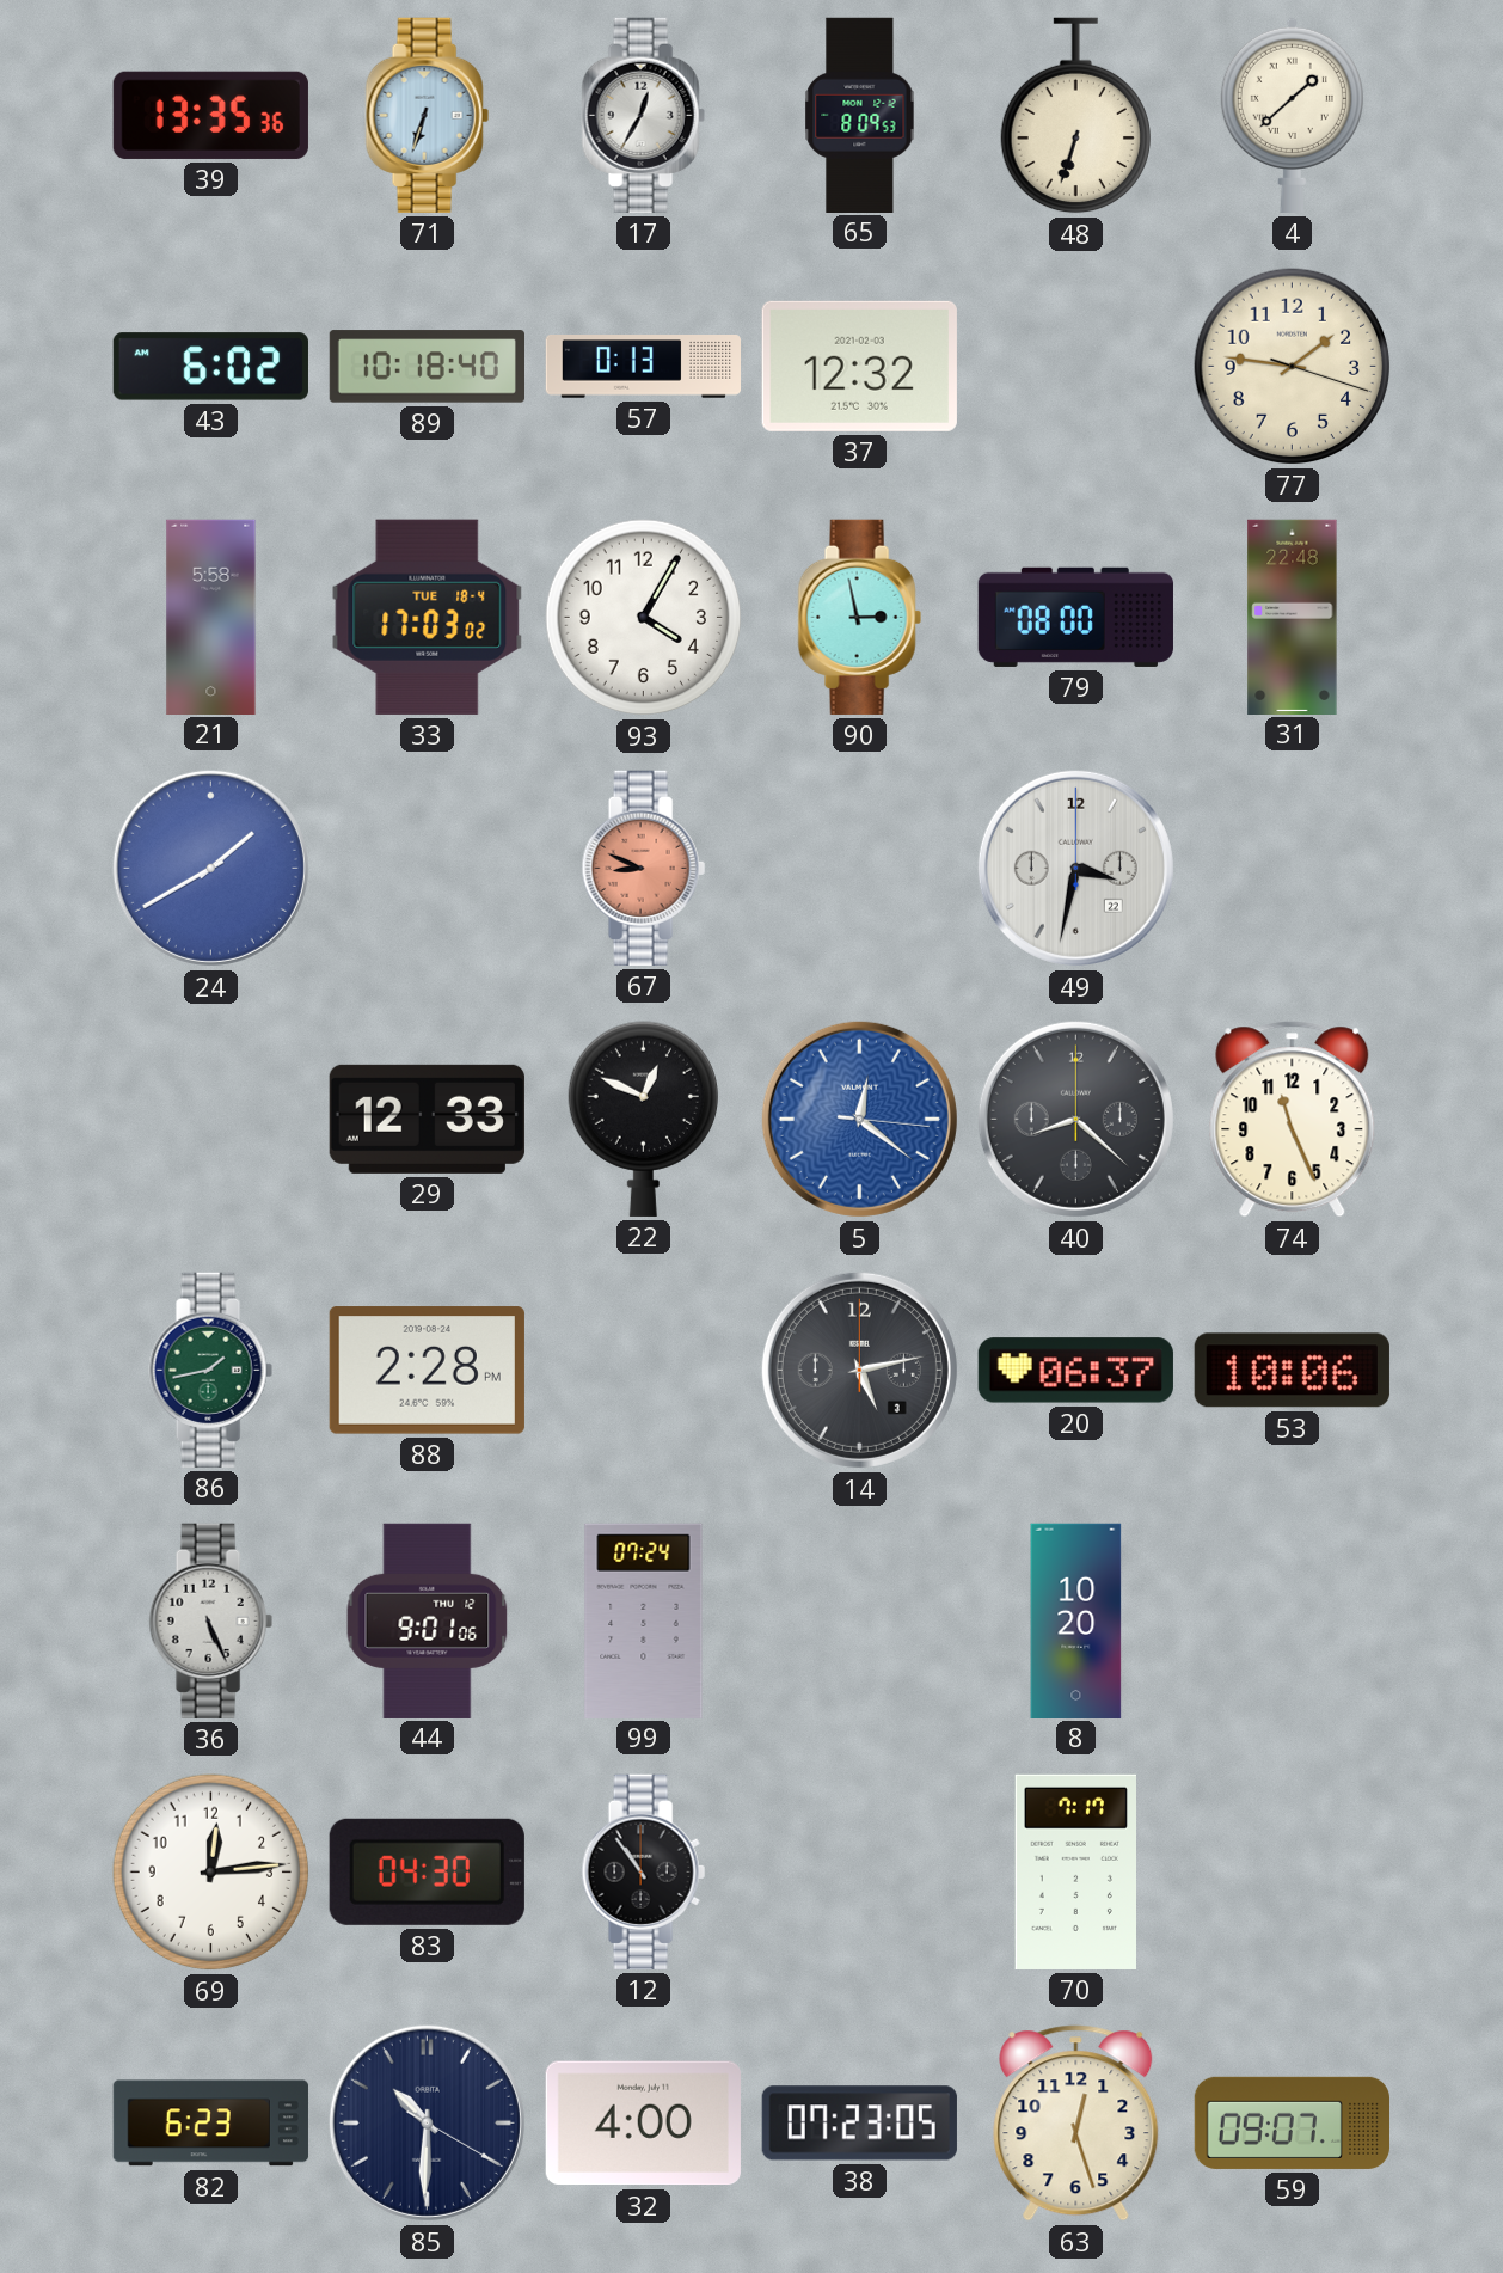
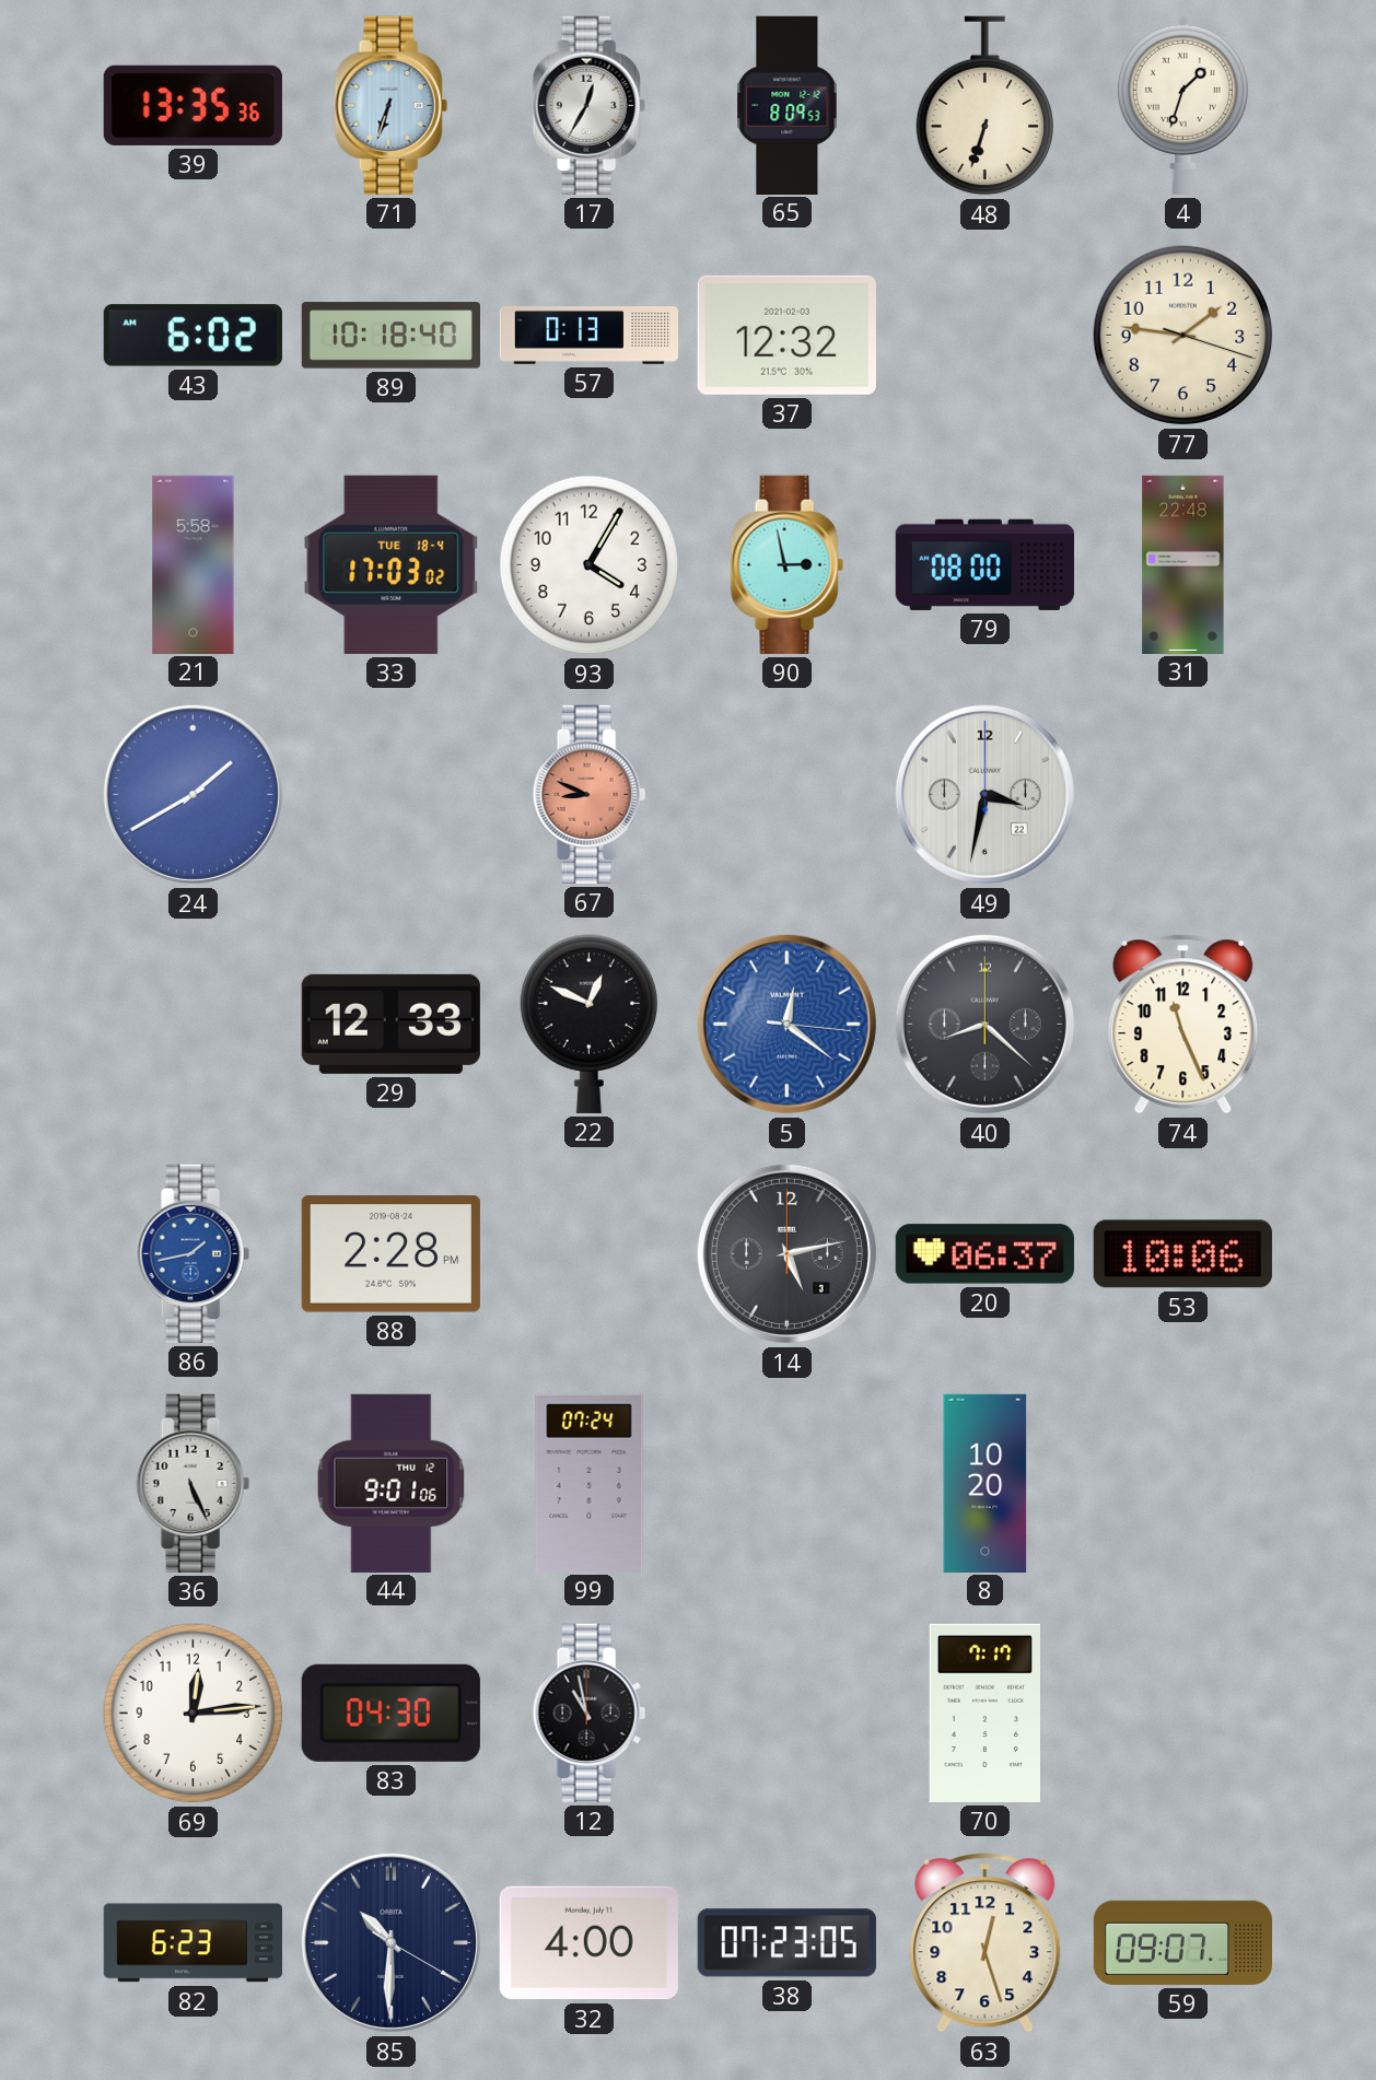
4: 1:38 -> 1:33 (1182, 105)
86 dial: green -> blue (193, 1253)
12: 10:54 -> 10:58 (588, 1713)
